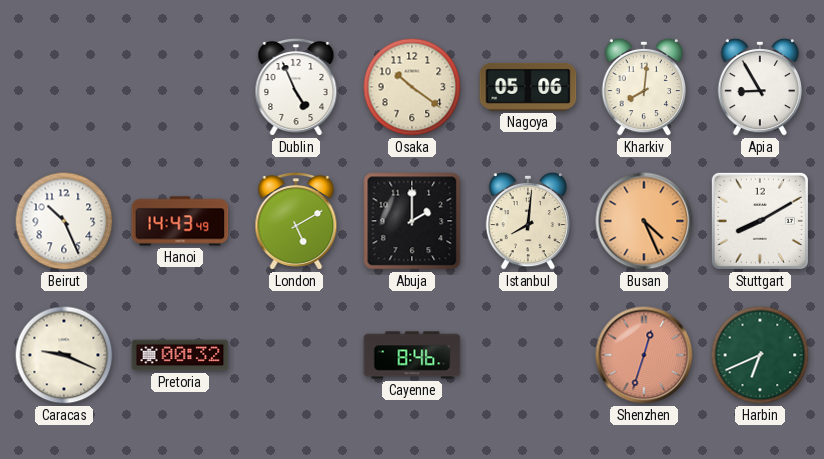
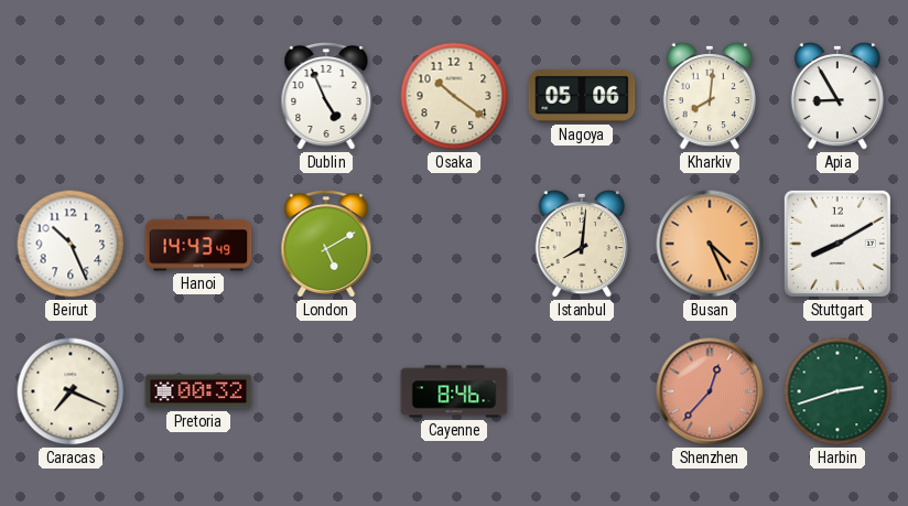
Abuja: 2:00 -> none (412, 221)
Caracas: 9:19 -> 7:19 (71, 391)
Shenzhen: 12:33 -> 12:37 (710, 391)
Harbin: 6:41 -> 2:42 (837, 391)
